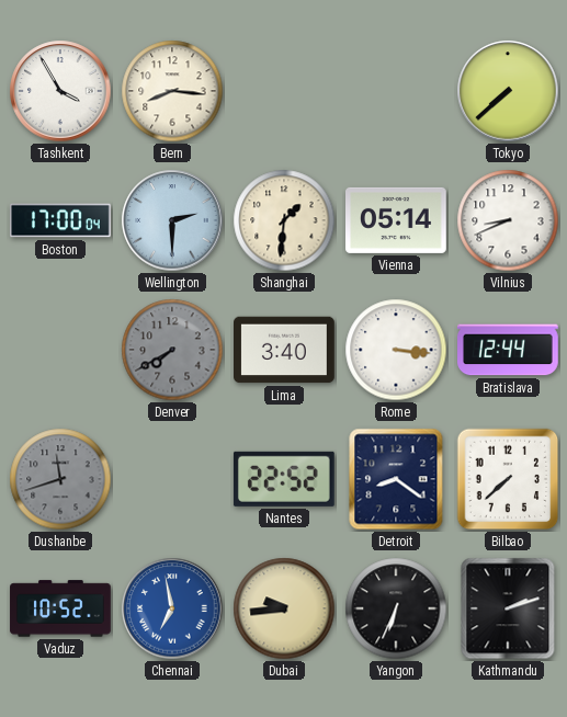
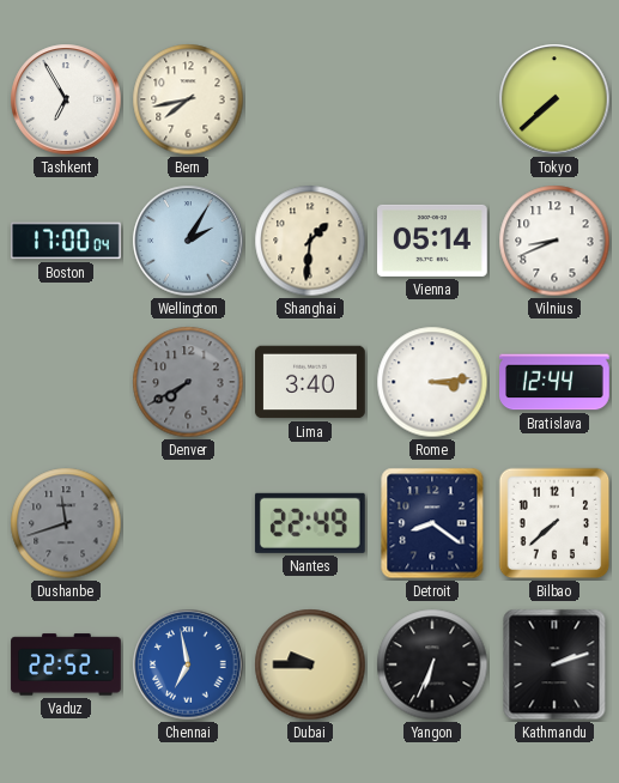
Tashkent: 3:55 -> 6:55 (66, 99)
Bern: 8:16 -> 7:43 (188, 99)
Wellington: 2:30 -> 2:05 (188, 241)
Rome: 3:16 -> 3:14 (432, 382)
Nantes: 22:52 -> 22:49 (310, 523)
Vaduz: 10:52 -> 22:52 (66, 664)
Dubai: 9:44 -> 9:45 (310, 664)
